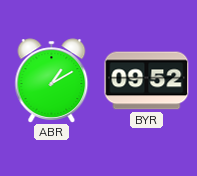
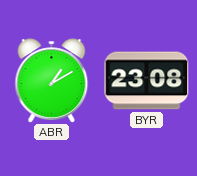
BYR: 09:52 -> 23:08 (147, 81)
